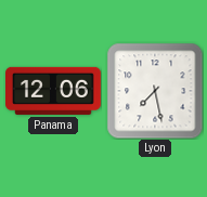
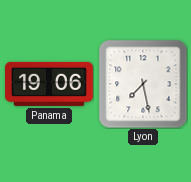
Panama: 12:06 -> 19:06 (50, 84)
